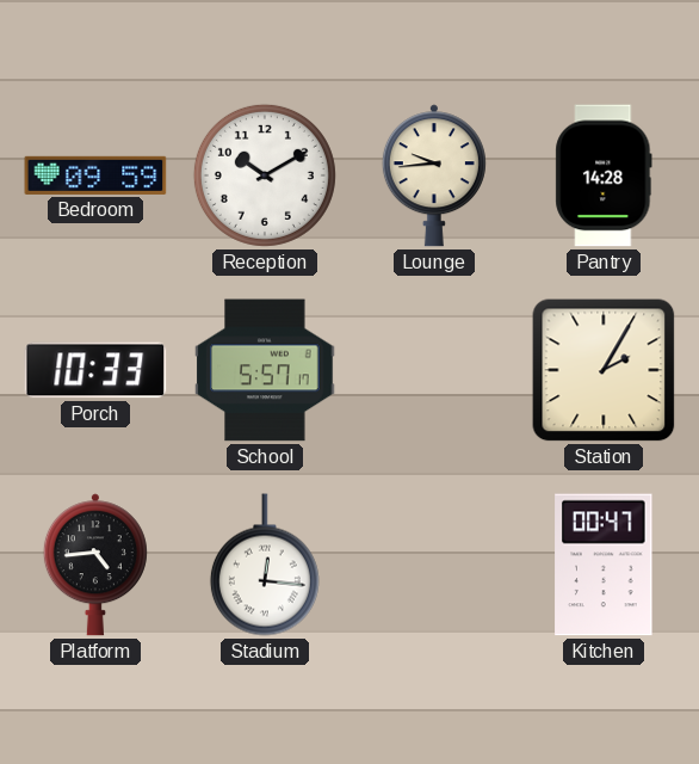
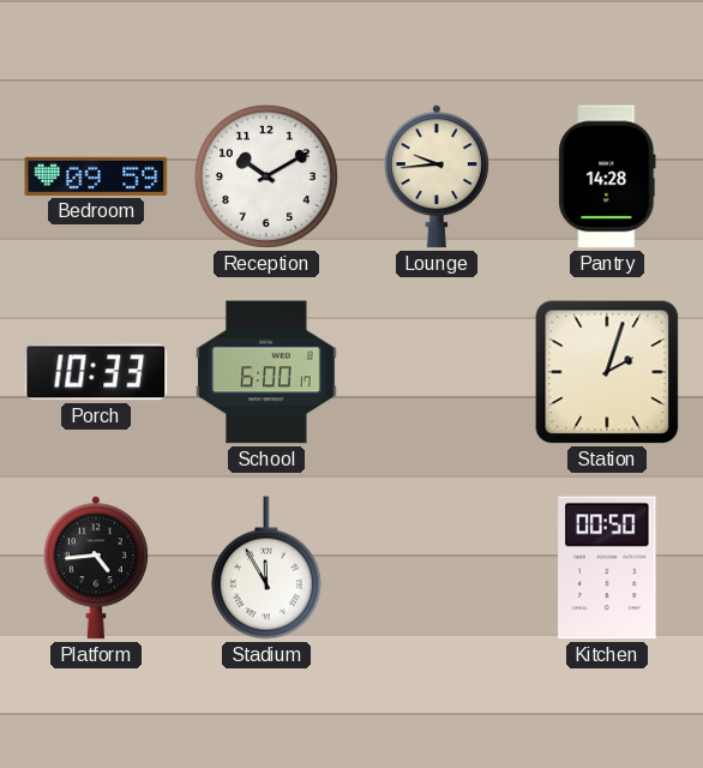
School: 5:57 -> 6:00 (266, 372)
Station: 2:05 -> 2:03 (607, 372)
Stadium: 12:16 -> 11:55 (266, 568)
Kitchen: 00:47 -> 00:50 (607, 568)
